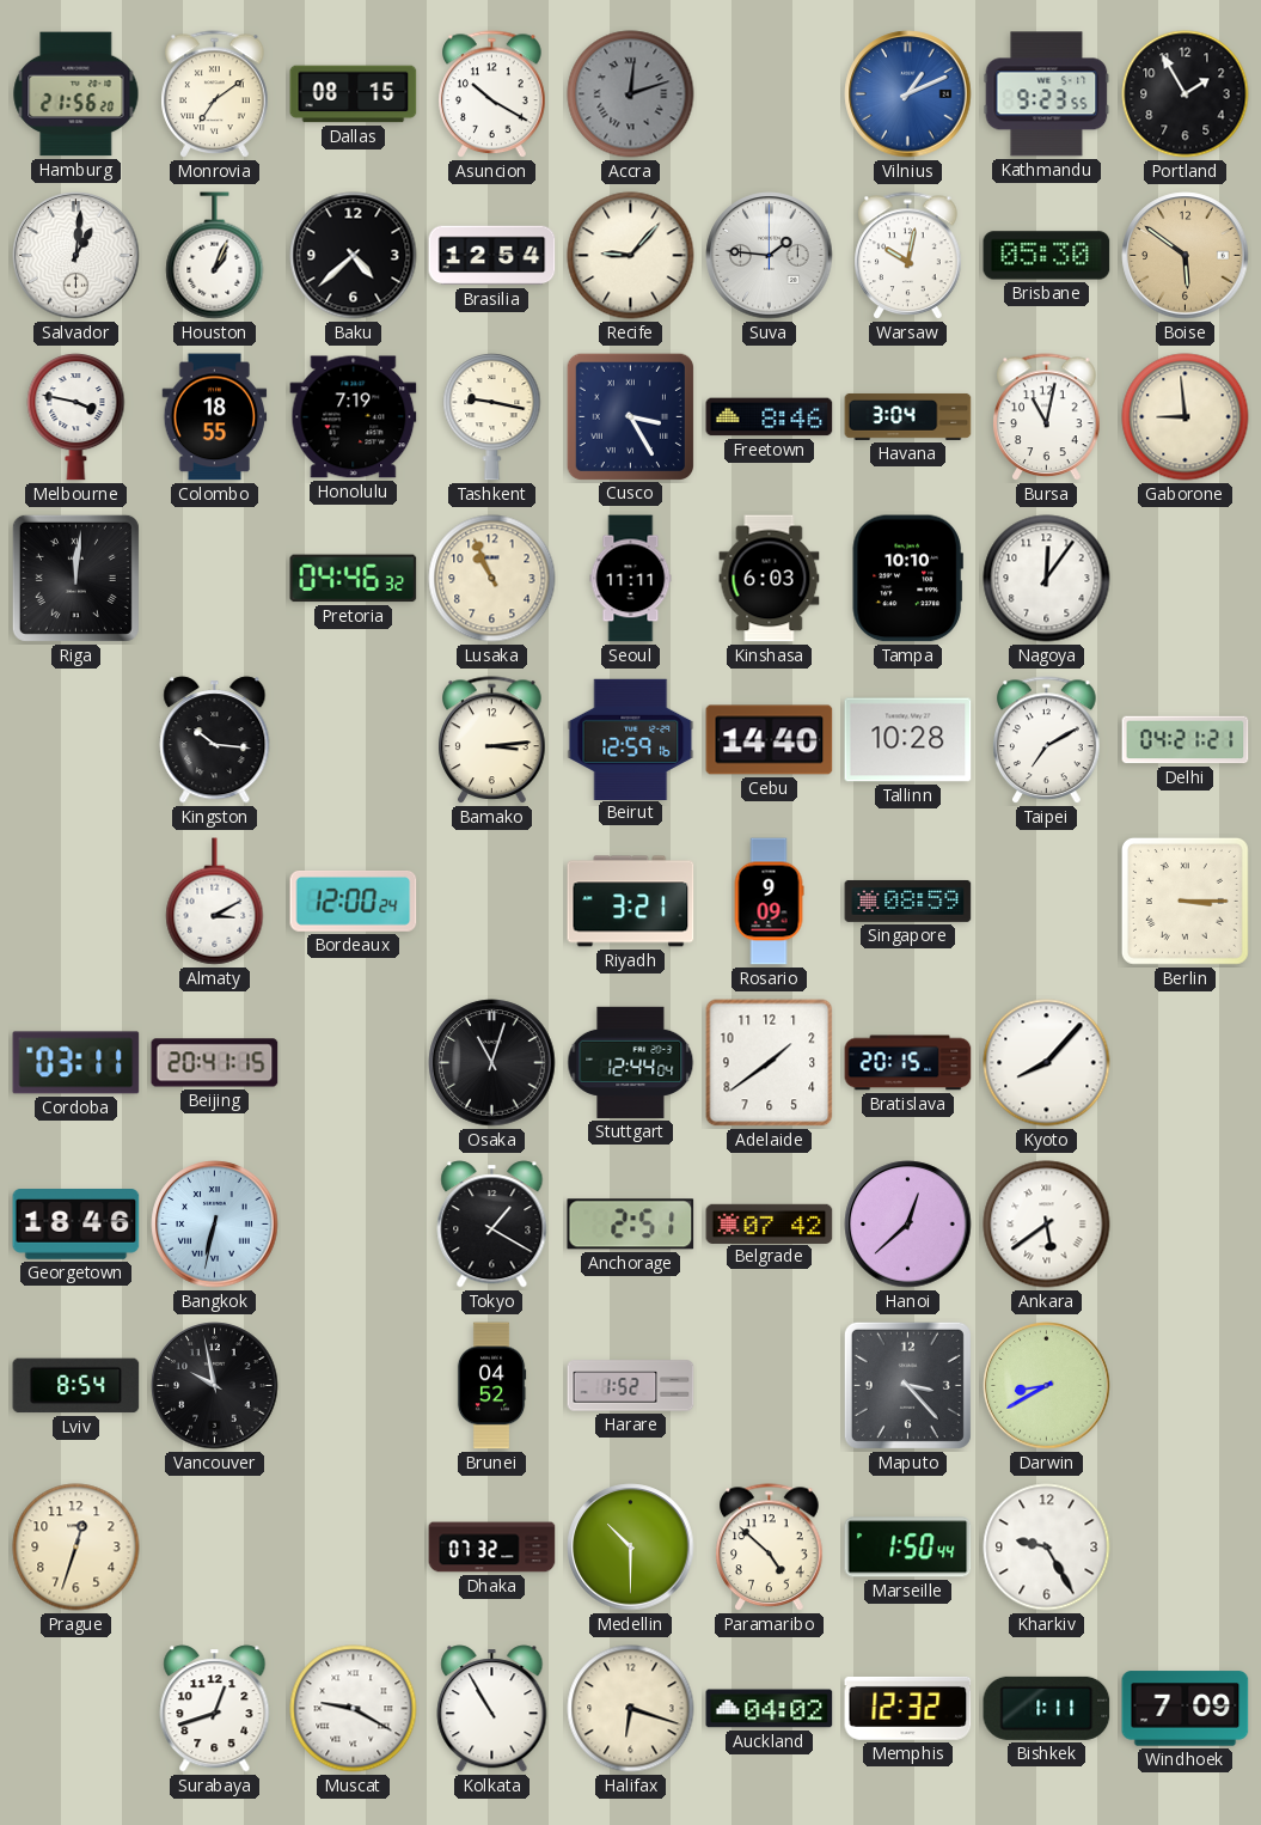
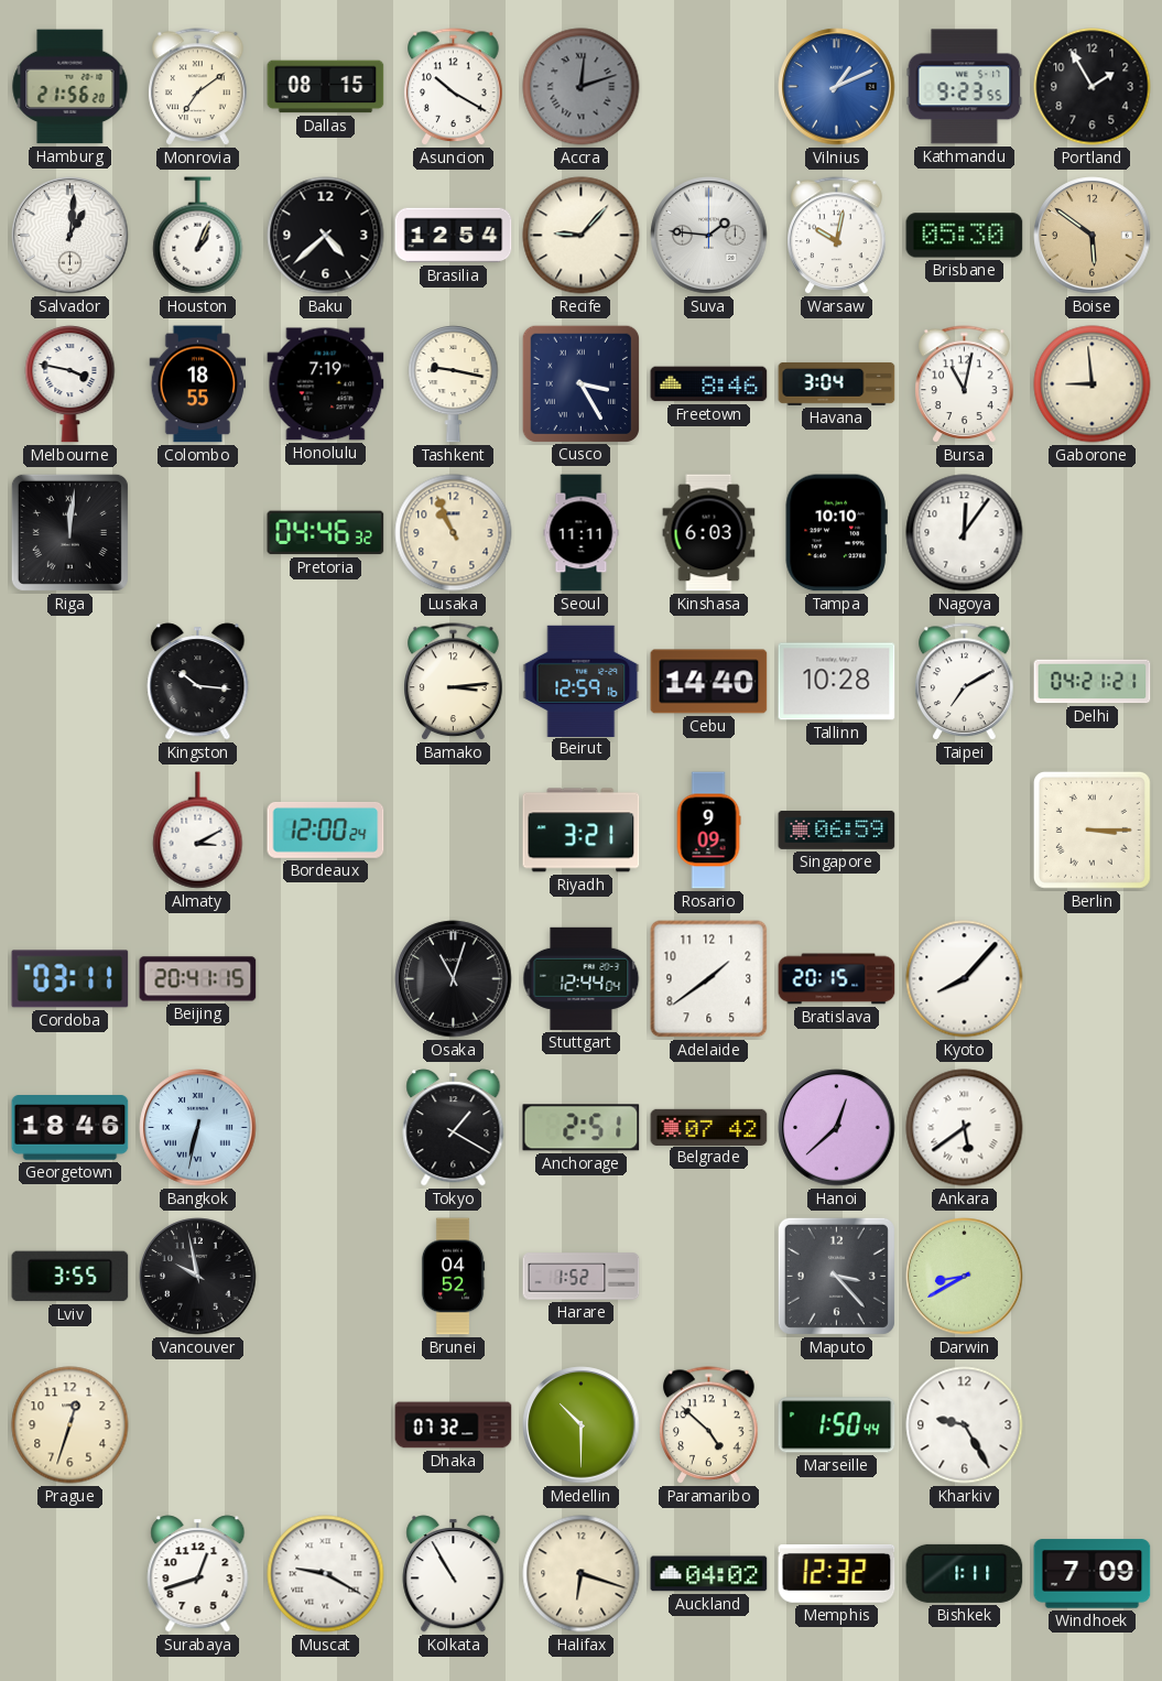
Singapore: 08:59 -> 06:59 (837, 829)
Lviv: 8:54 -> 3:55 (70, 1277)
